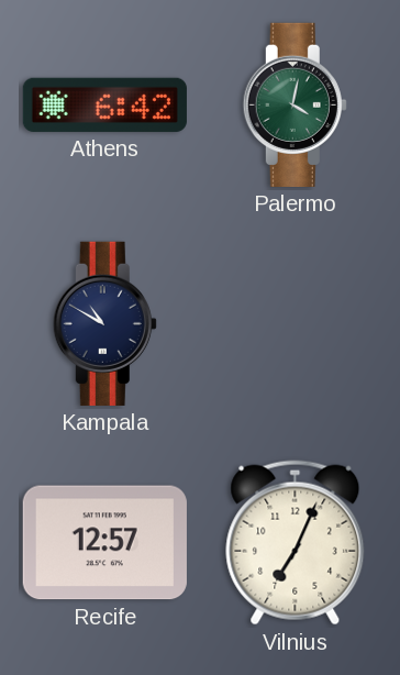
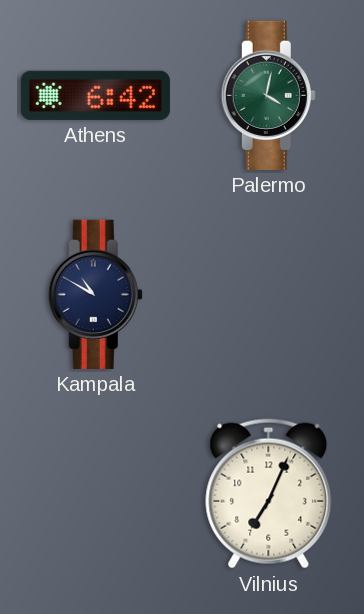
Recife: 12:57 -> none (104, 543)
